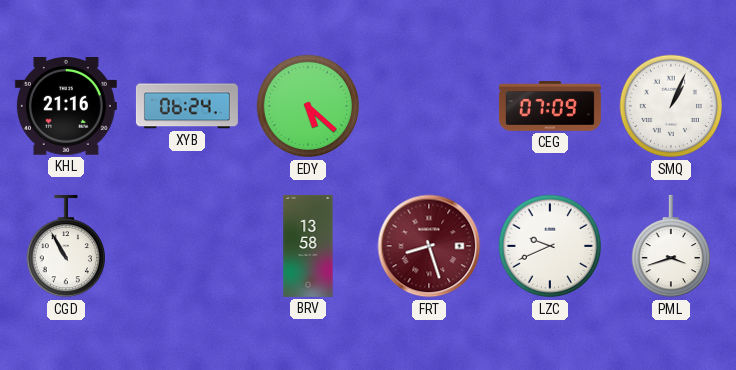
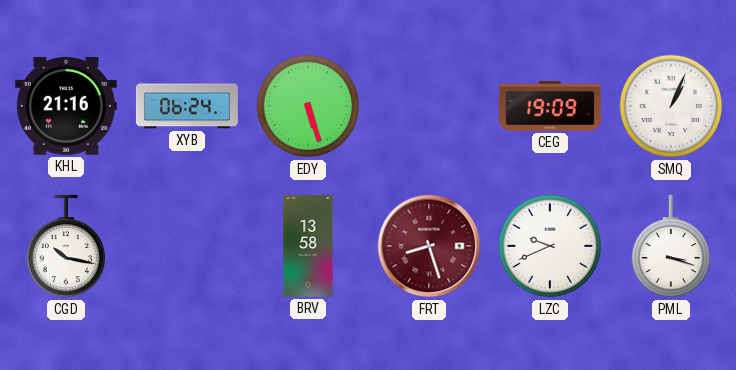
EDY: 5:22 -> 5:27 (308, 106)
CEG: 07:09 -> 19:09 (550, 106)
CGD: 10:55 -> 10:17 (65, 246)
PML: 3:42 -> 3:18 (670, 246)
